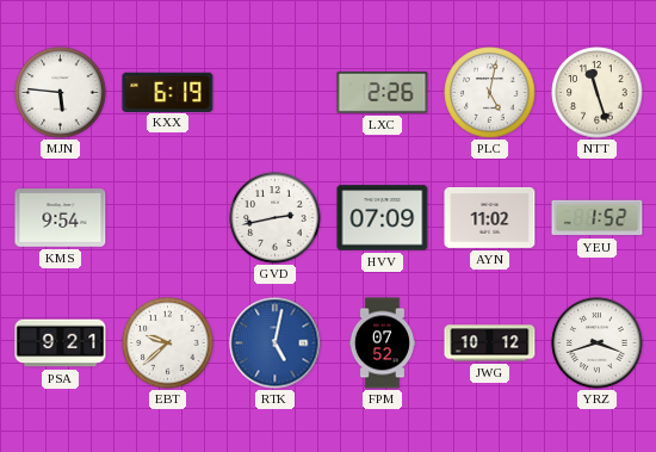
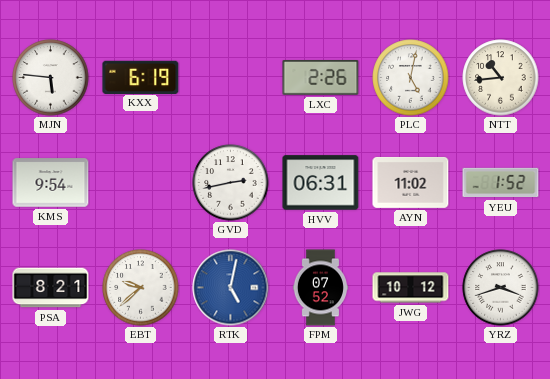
NTT: 11:27 -> 10:44 (501, 78)
HVV: 07:09 -> 06:31 (321, 183)
PSA: 9:21 -> 8:21 (51, 288)
